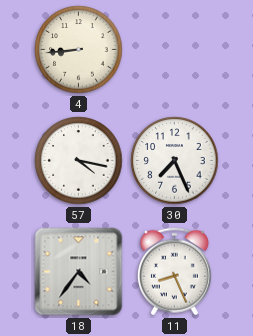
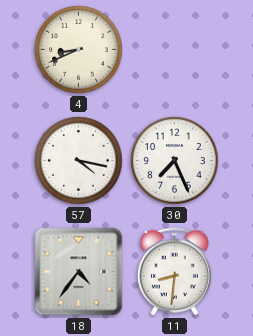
4: 8:44 -> 8:41 (79, 50)
11: 8:26 -> 8:31 (174, 272)
